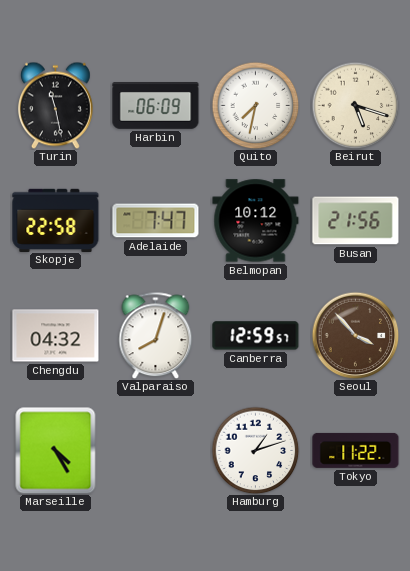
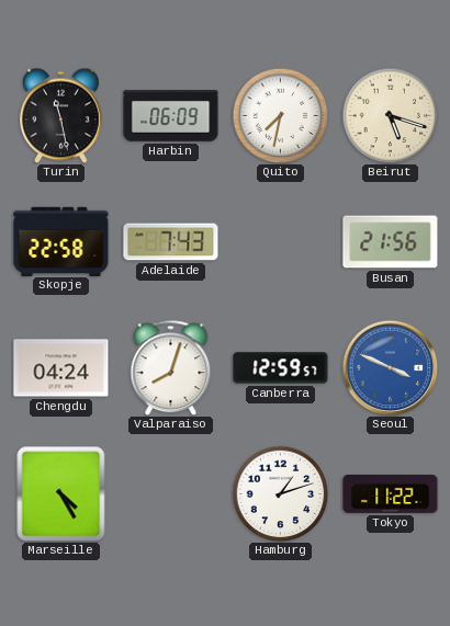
Adelaide: 7:47 -> 7:43 (171, 242)
Belmopan: 10:12 -> none (256, 221)
Chengdu: 04:32 -> 04:24 (61, 368)
Seoul: 3:53 -> 3:49 (390, 367)
Seoul dial: brown -> blue (390, 367)
